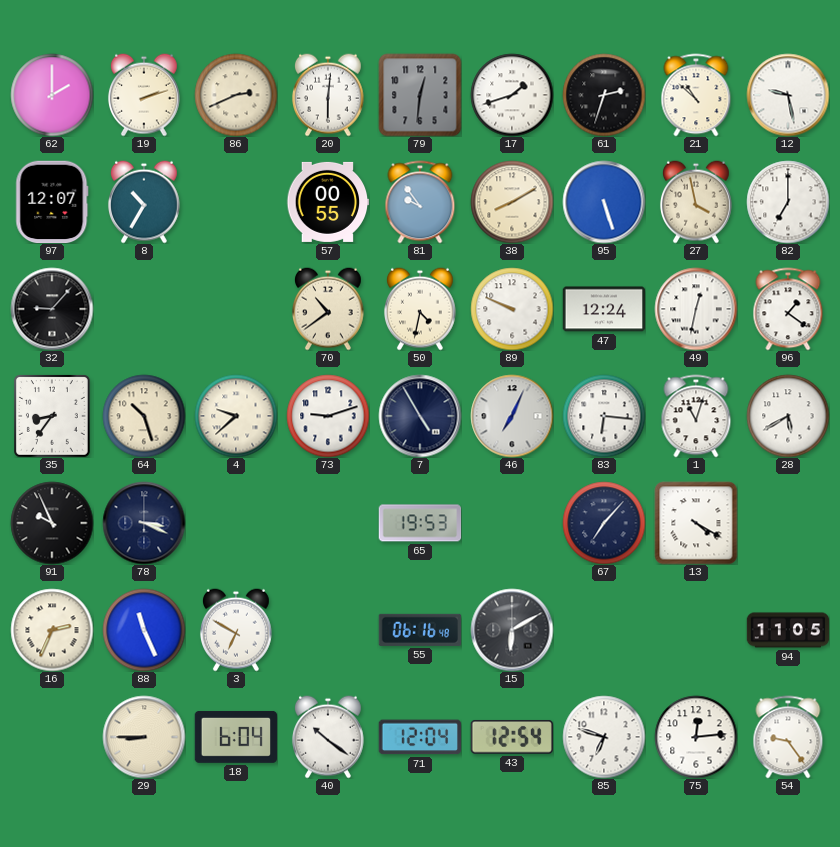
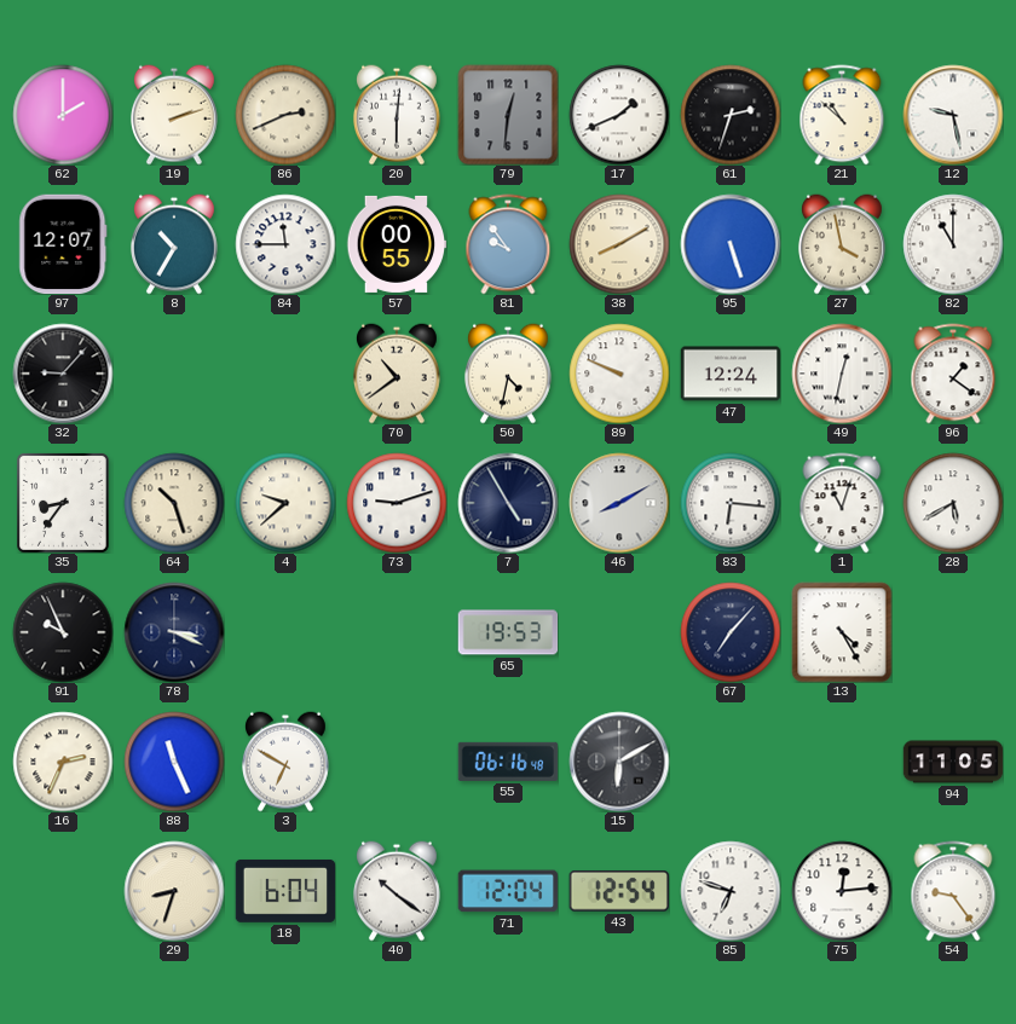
17: 1:42 -> 1:41 (619, 115)
84: none -> 11:45 (285, 244)
82: 7:00 -> 11:00 (953, 244)
46: 7:04 -> 8:10 (619, 503)
13: 4:20 -> 4:25 (842, 632)
29: 8:45 -> 8:33 (174, 891)
